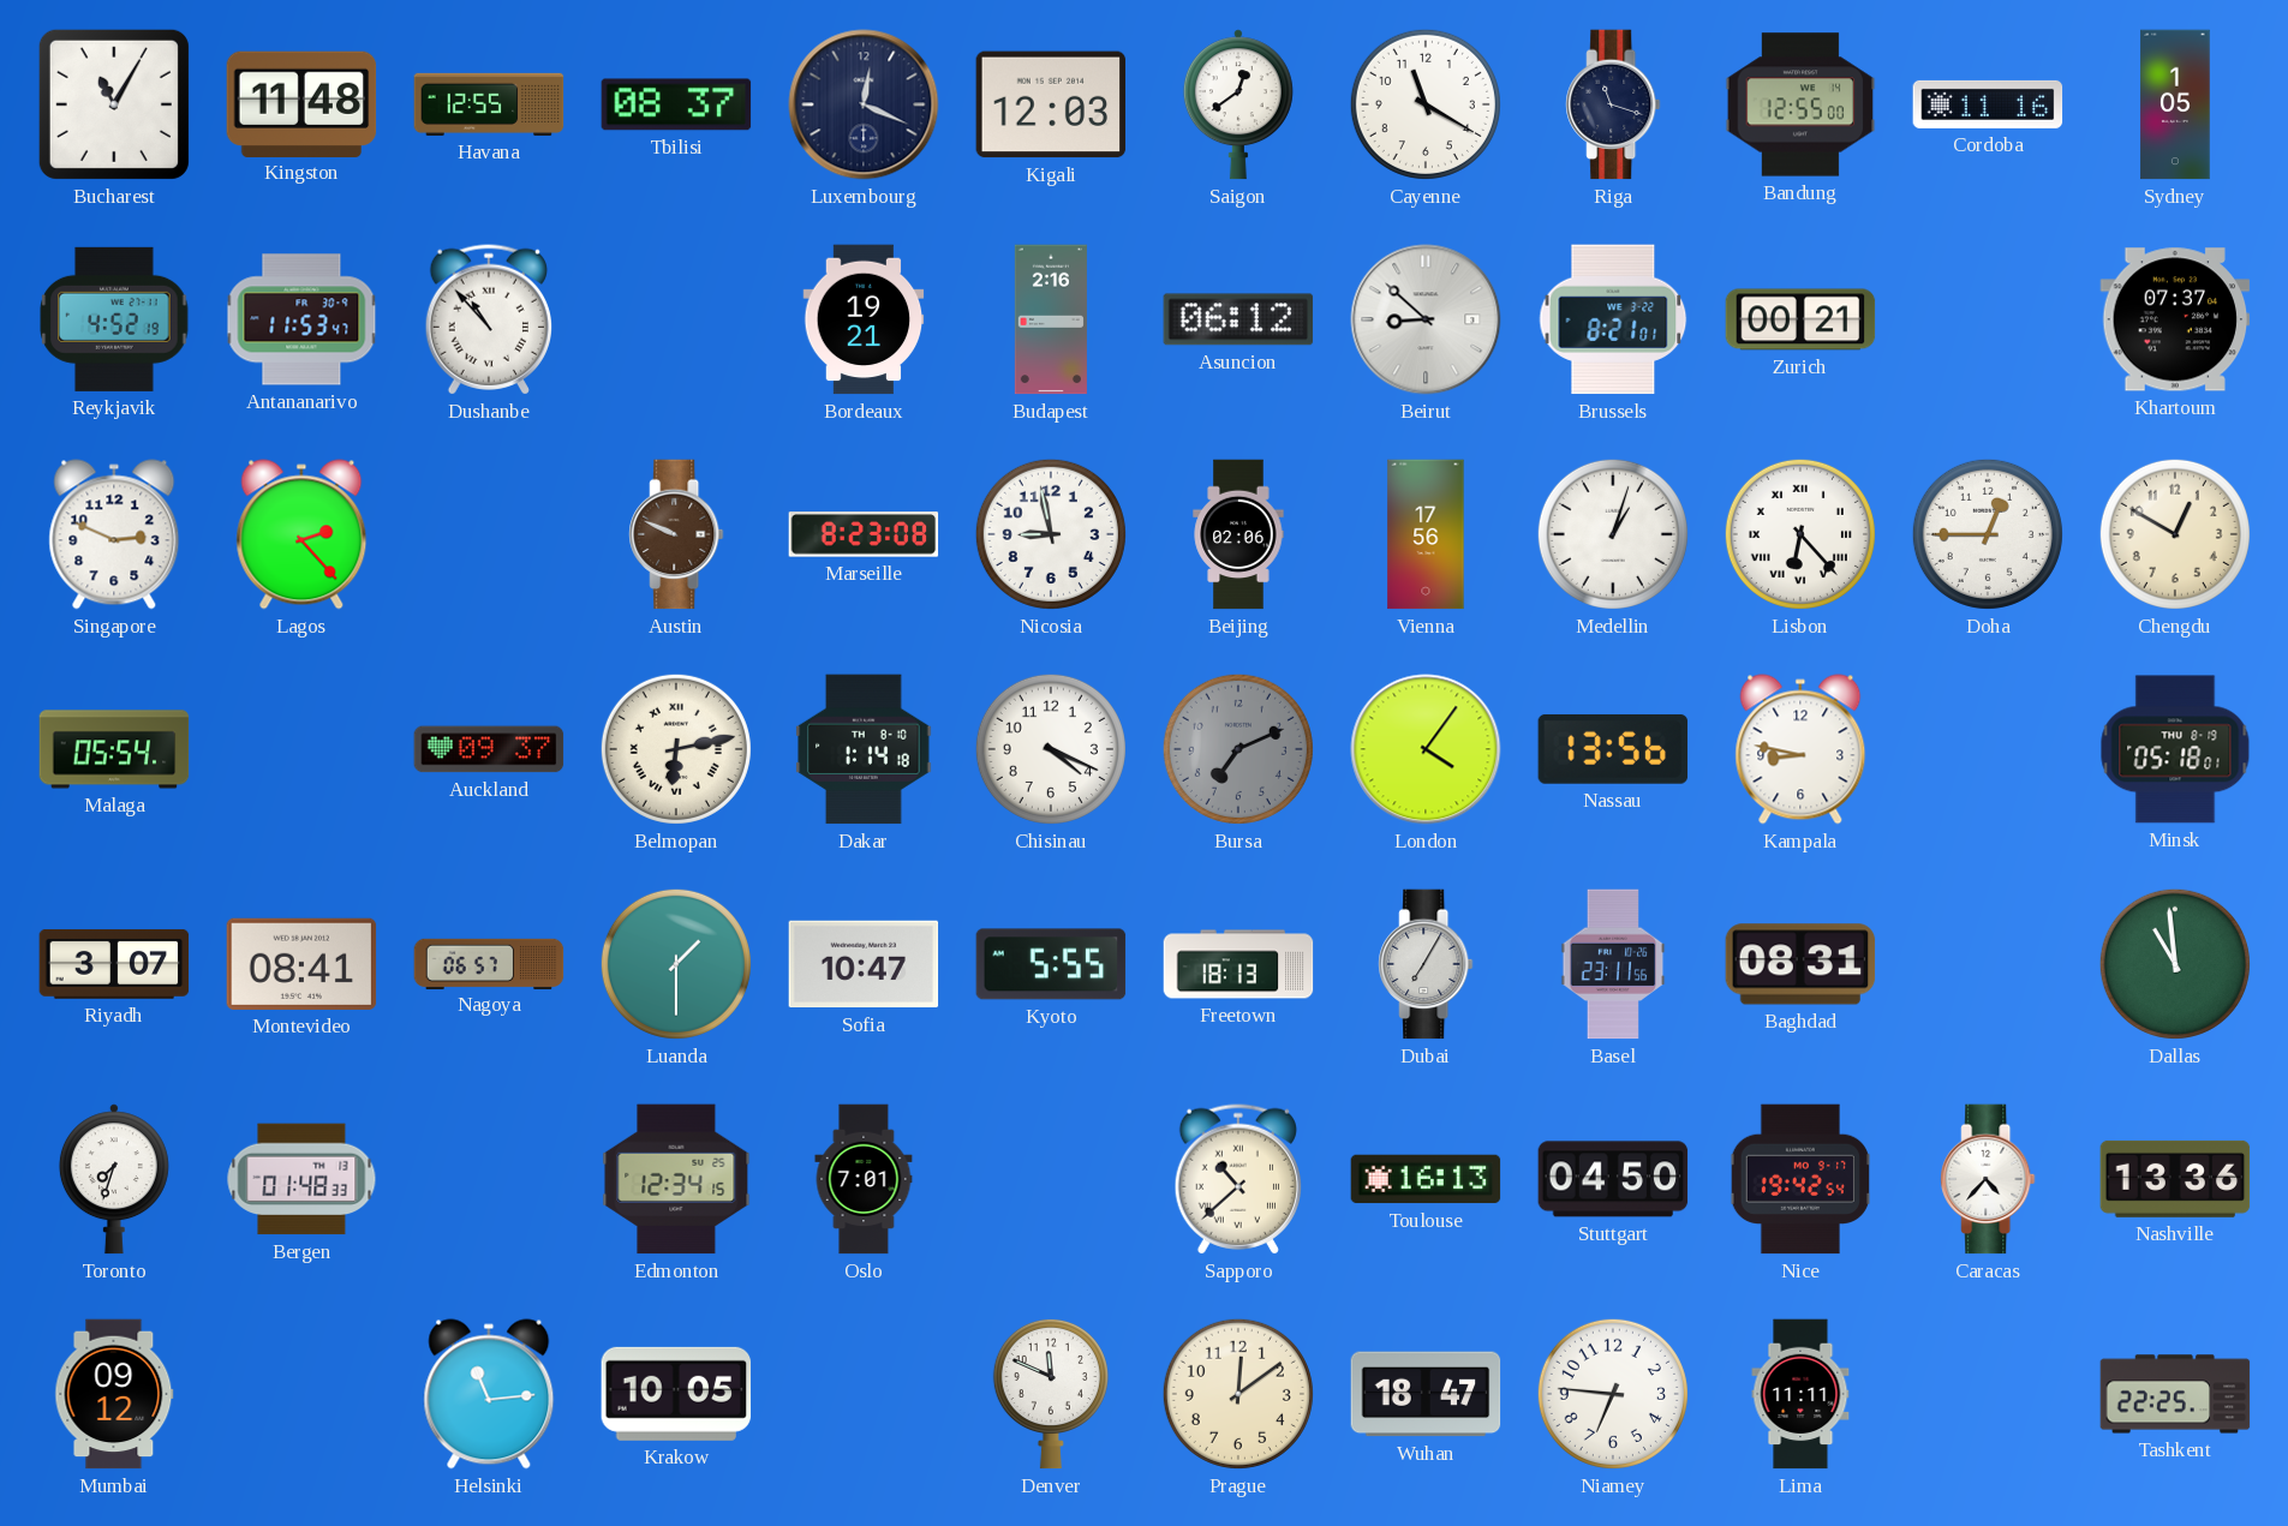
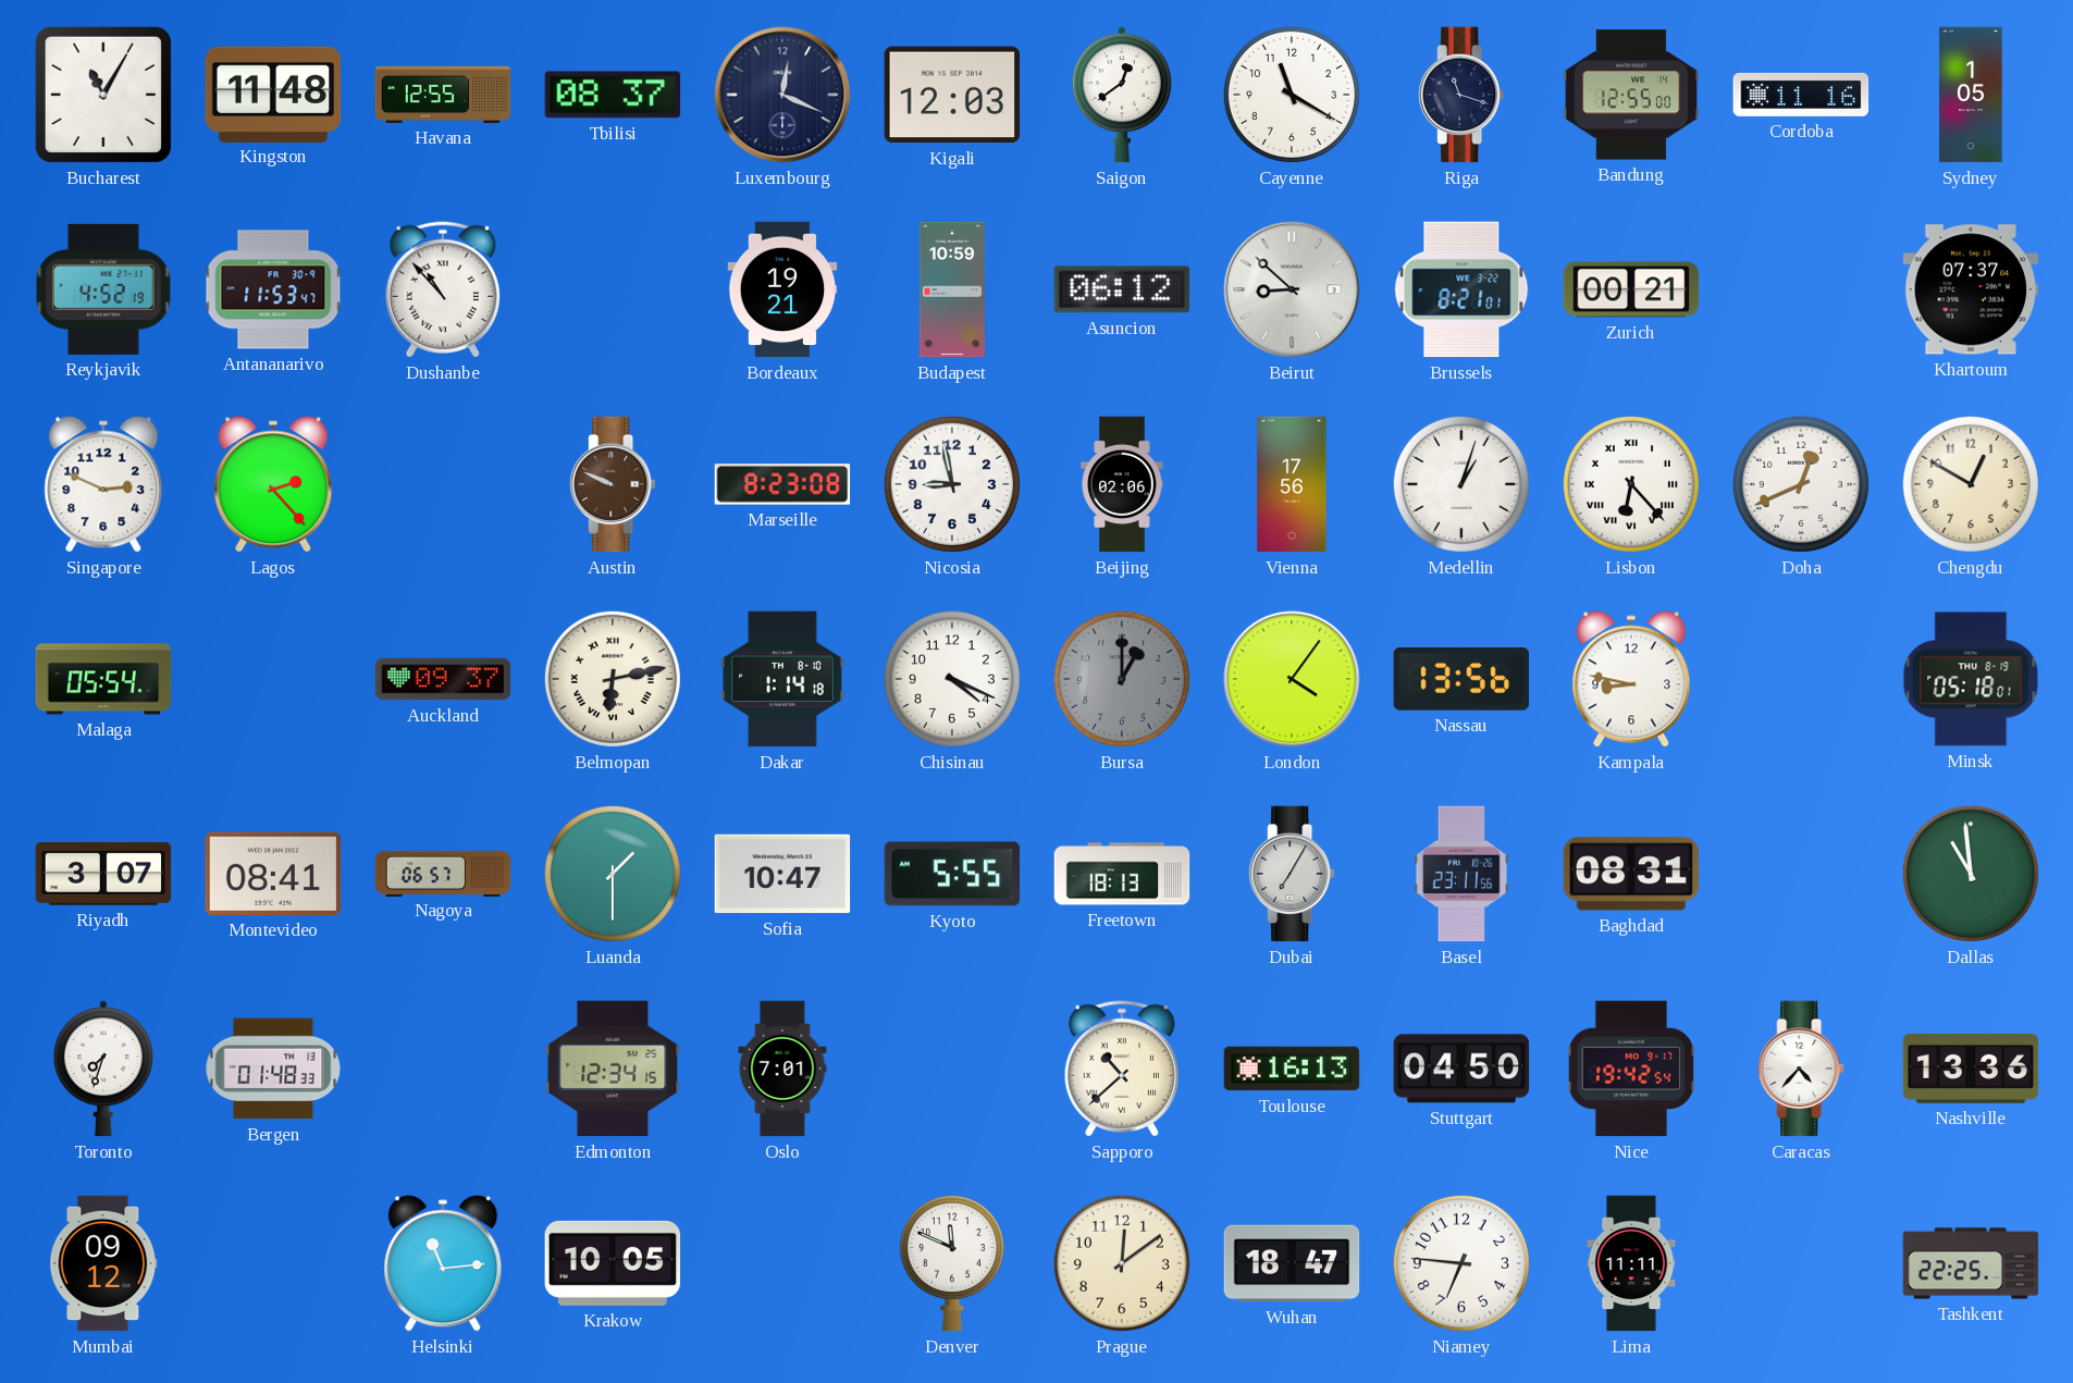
Budapest: 2:16 -> 10:59 (952, 289)
Doha: 12:45 -> 12:41 (1801, 484)
Bursa: 7:11 -> 1:00 (1122, 679)
